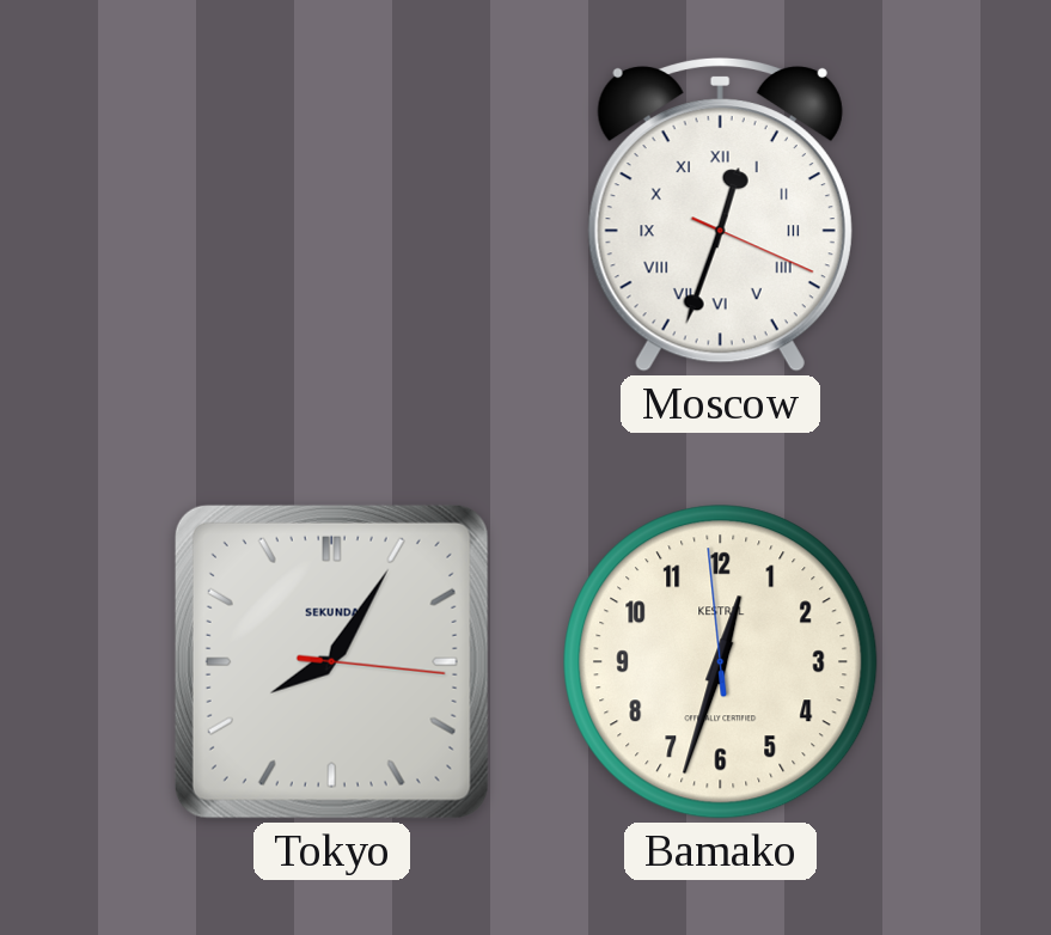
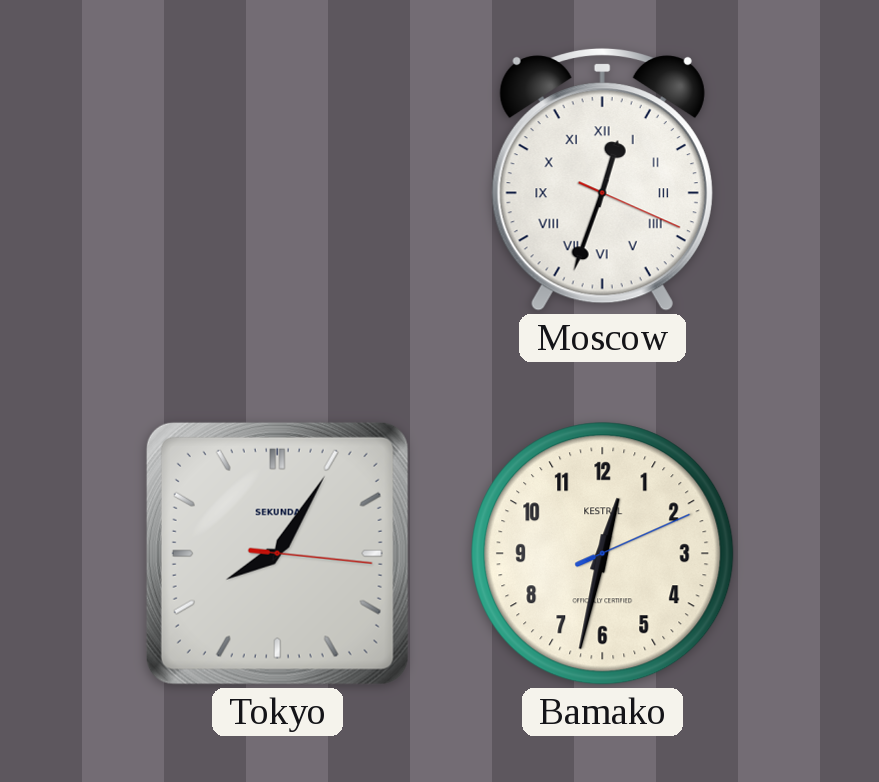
Bamako: 12:32:59 -> 12:32:11 (603, 554)
